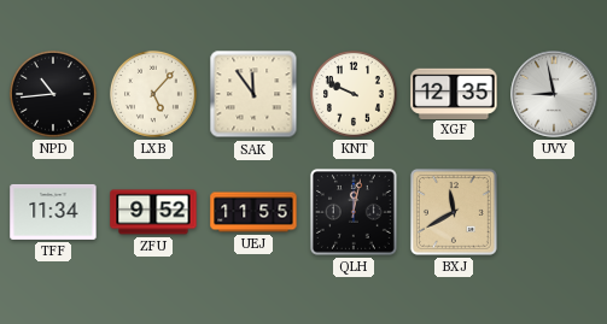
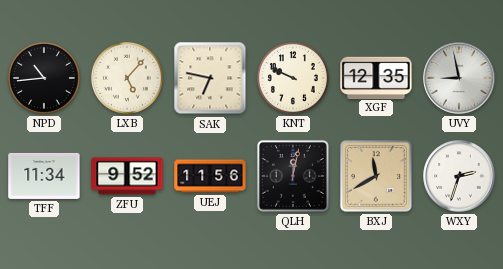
SAK: 11:54 -> 6:47 (210, 78)
UEJ: 11:55 -> 11:56 (210, 176)
WXY: none -> 2:33 (459, 176)
